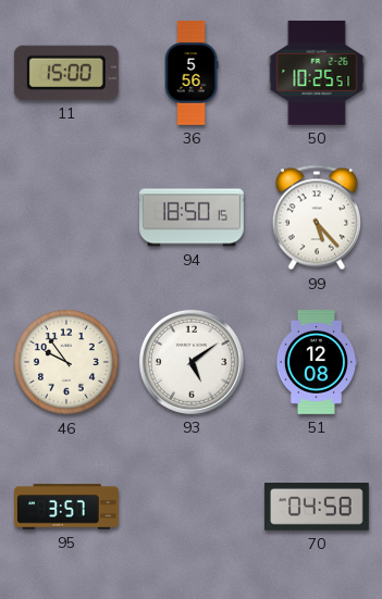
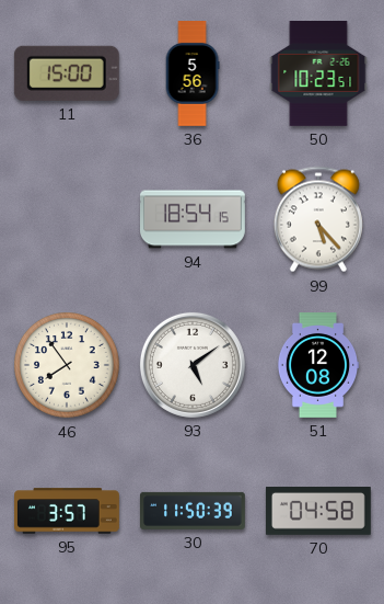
50: 10:25 -> 10:23 (318, 75)
94: 18:50 -> 18:54 (194, 219)
46: 9:54 -> 7:54 (68, 366)
30: none -> 11:50 (194, 511)
